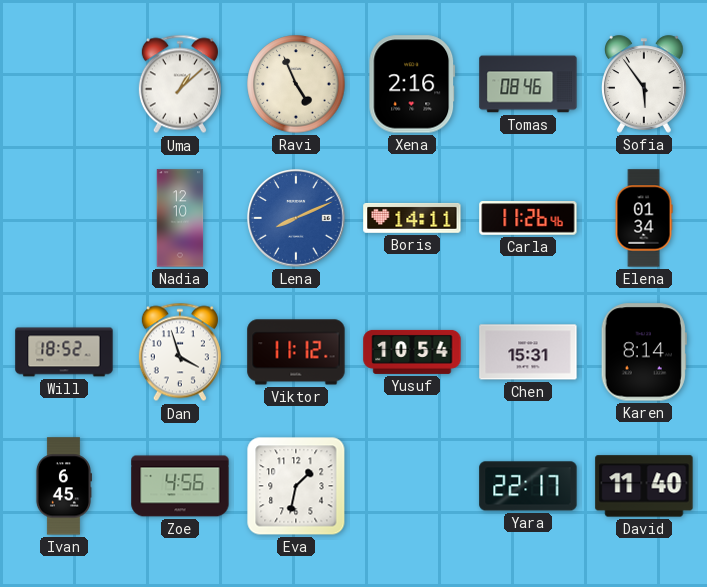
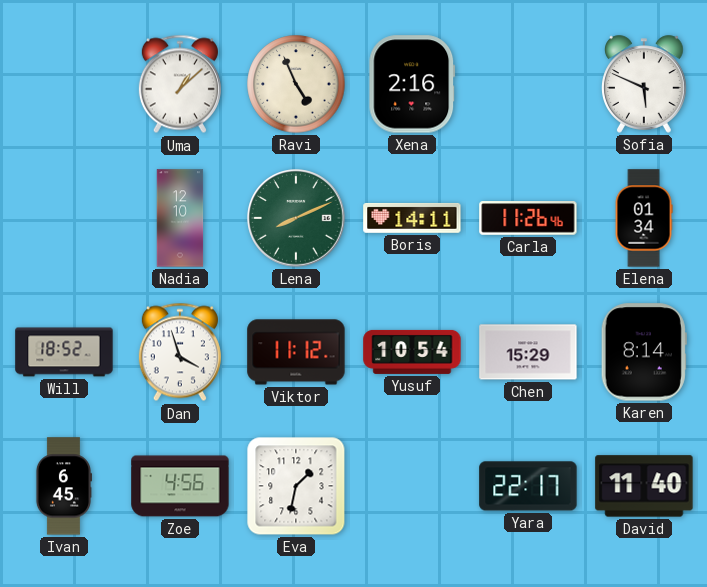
Tomas: 08:46 -> none (528, 84)
Sofia: 5:54 -> 5:49 (645, 84)
Lena dial: blue -> green (296, 218)
Chen: 15:31 -> 15:29 (528, 352)
